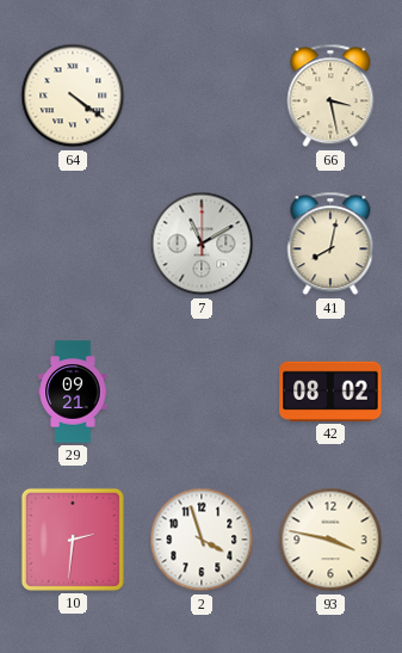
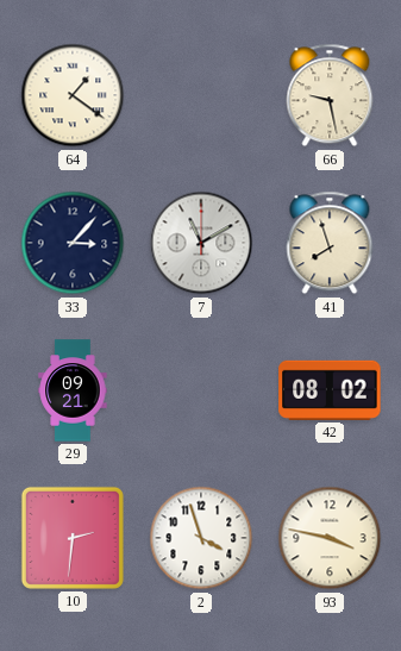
64: 4:21 -> 1:21 (73, 95)
66: 3:28 -> 9:28 (330, 95)
33: none -> 3:07 (73, 243)
41: 8:02 -> 7:57 (330, 243)
